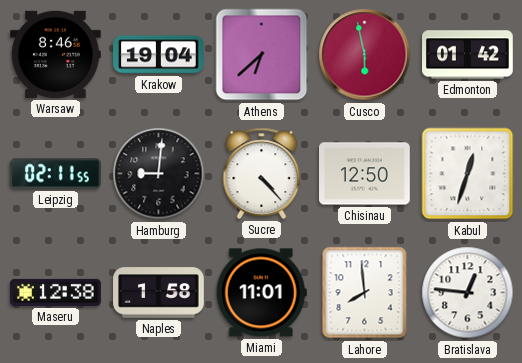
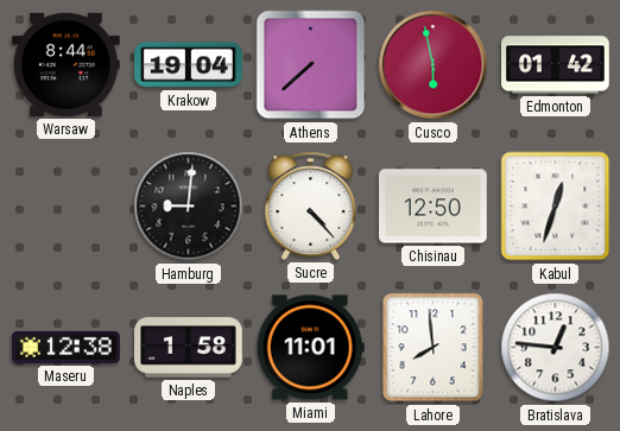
Warsaw: 8:46 -> 8:44 (67, 64)
Athens: 6:38 -> 7:38 (311, 65)
Leipzig: 02:11 -> none (56, 174)
